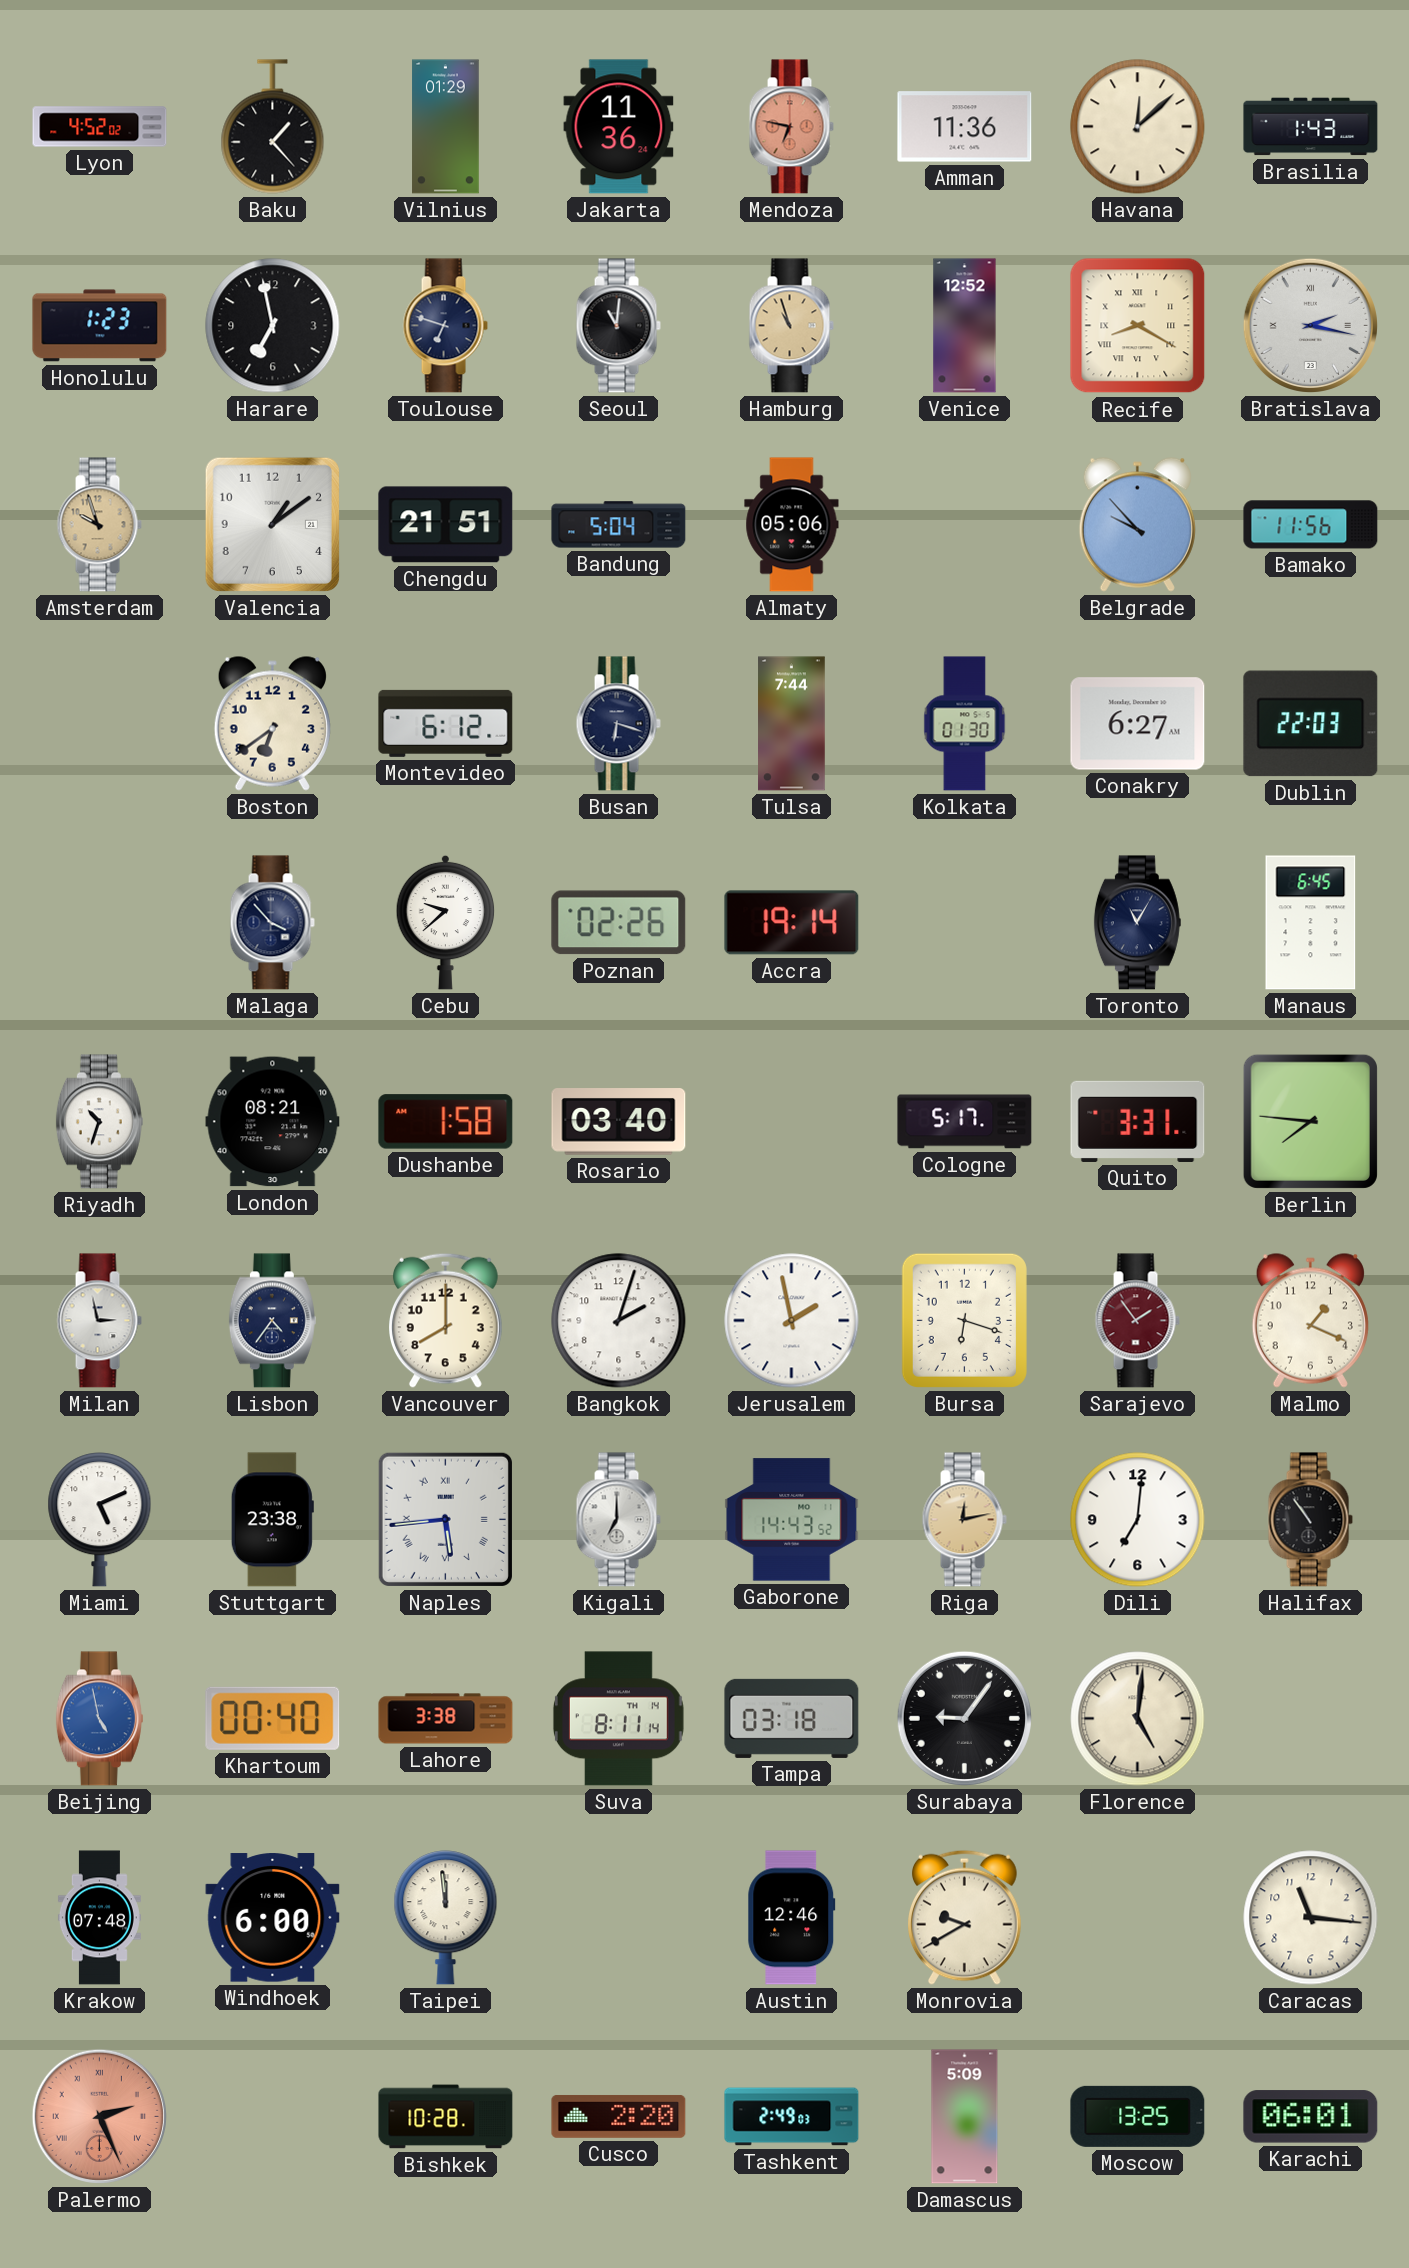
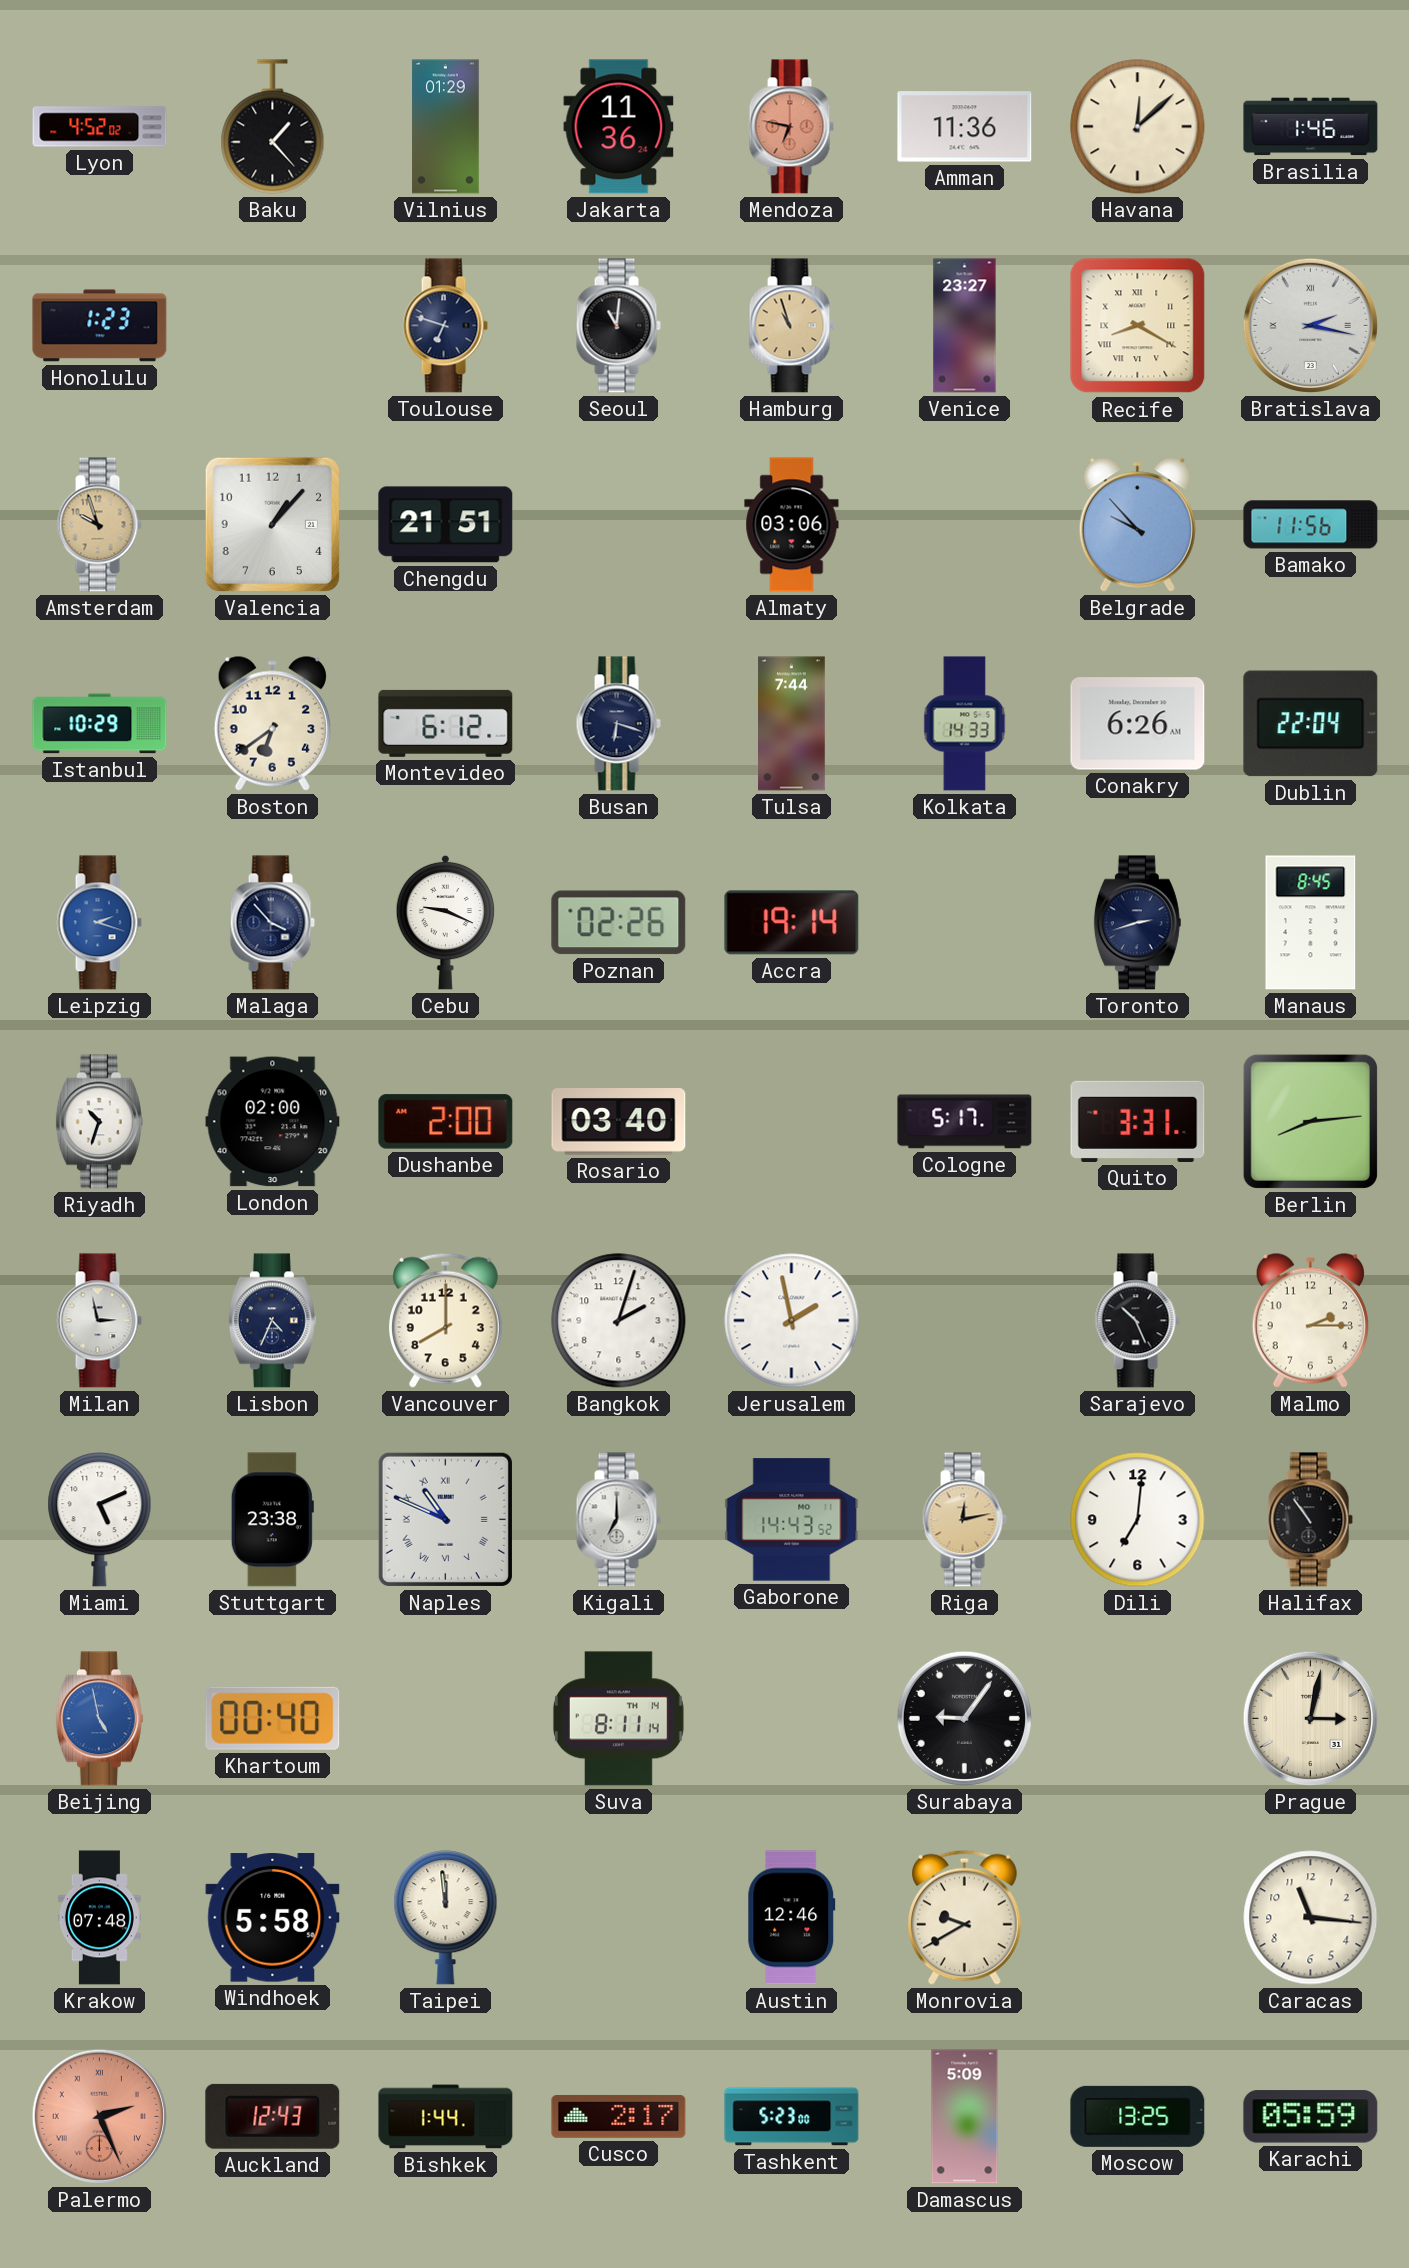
Brasilia: 1:43 -> 1:46 (1311, 127)
Harare: 6:58 -> none (273, 326)
Venice: 12:52 -> 23:27 (965, 326)
Valencia: 1:09 -> 1:07 (272, 524)
Bandung: 5:04 -> none (619, 525)
Almaty: 05:06 -> 03:06 (792, 525)
Istanbul: none -> 10:29 (100, 724)
Kolkata: 01:30 -> 14:33 (965, 724)
Conakry: 6:27 -> 6:26 (1138, 724)
Dublin: 22:03 -> 22:04 (1311, 724)
Leipzig: none -> 2:18 (99, 923)
Cebu: 9:38 -> 9:19 (446, 922)
Toronto: 11:05 -> 2:42 (1137, 923)
Manaus: 6:45 -> 8:45 (1311, 923)
London: 08:21 -> 02:00 (273, 1122)
Dushanbe: 1:58 -> 2:00 (446, 1122)
Berlin: 7:46 -> 8:14 (1310, 1121)
Lisbon: 4:36 -> 4:34 (272, 1321)
Bursa: 6:18 -> none (964, 1320)
Sarajevo: 1:54 -> 10:26 (1137, 1321)
Sarajevo dial: burgundy -> black (1137, 1321)
Malmo: 1:19 -> 2:15 (1310, 1320)
Naples: 5:44 -> 10:49 (445, 1519)
Lahore: 3:38 -> none (446, 1719)
Tampa: 03:18 -> none (792, 1718)
Florence: 5:01 -> none (1138, 1719)
Prague: none -> 3:02 (1310, 1718)
Windhoek: 6:00 -> 5:58 (273, 1918)
Auckland: none -> 12:43 (273, 2116)
Bishkek: 10:28 -> 1:44 (446, 2117)
Cusco: 2:20 -> 2:17 (619, 2116)
Tashkent: 2:49 -> 5:23 (792, 2117)
Karachi: 06:01 -> 05:59 (1311, 2117)
